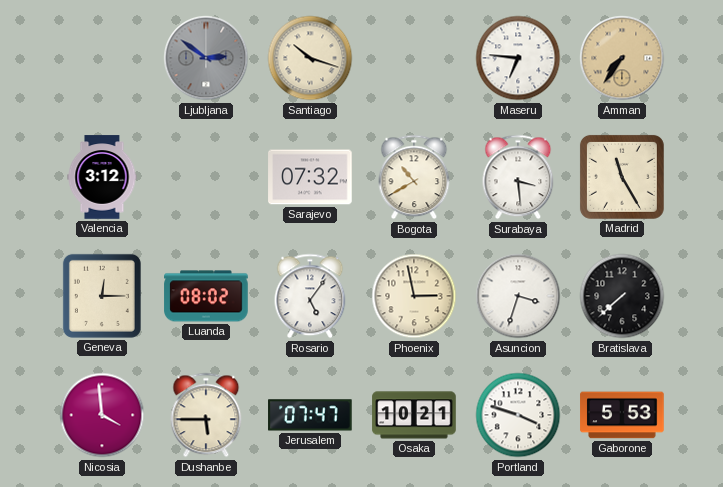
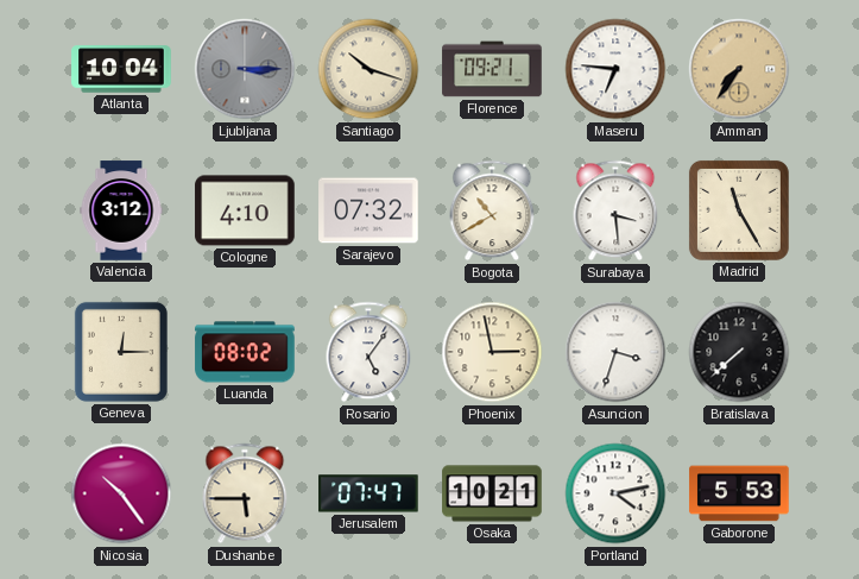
Atlanta: none -> 10:04 (121, 69)
Ljubljana: 2:51 -> 3:15 (245, 69)
Florence: none -> 09:21 (492, 69)
Cologne: none -> 4:10 (245, 210)
Nicosia: 3:59 -> 10:24 (121, 493)
Portland: 3:48 -> 4:13 (615, 493)
